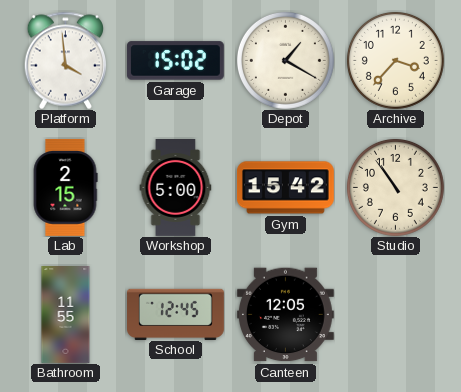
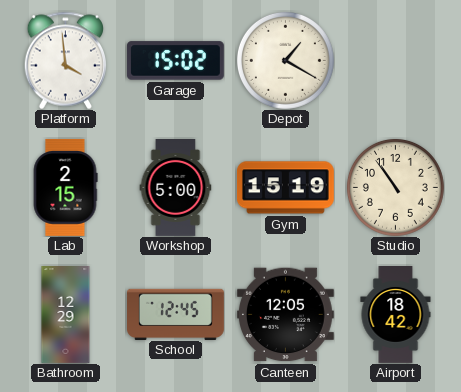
Archive: 3:37 -> none (395, 60)
Gym: 15:42 -> 15:19 (285, 188)
Bathroom: 11:55 -> 12:29 (66, 315)
Airport: none -> 18:42 (396, 315)
